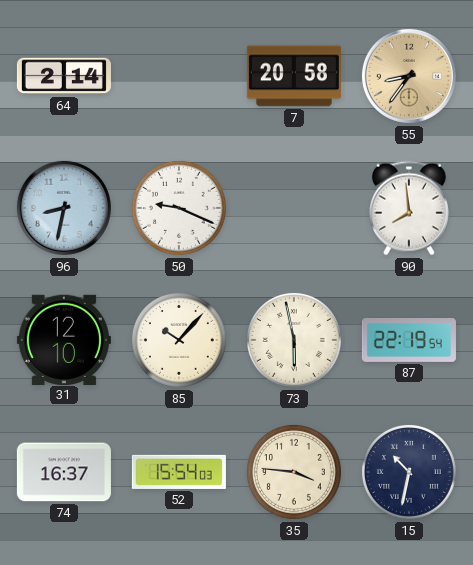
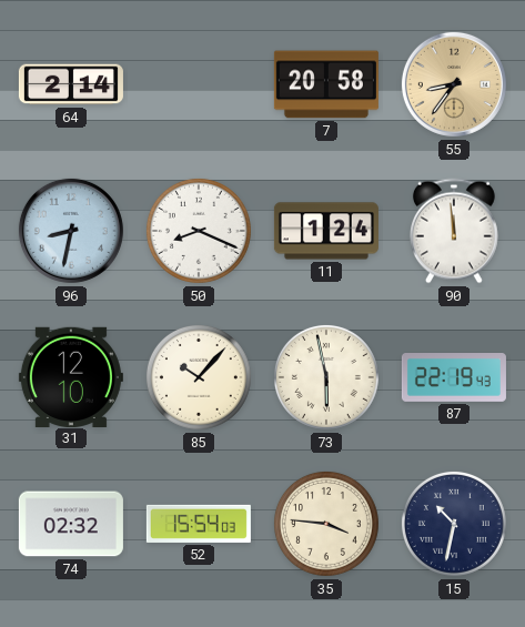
50: 9:19 -> 8:19 (199, 231)
11: none -> 1:24 (326, 231)
90: 7:59 -> 11:59 (454, 231)
87: 22:19:54 -> 22:19:43 (454, 378)
74: 16:37 -> 02:32 (71, 524)
